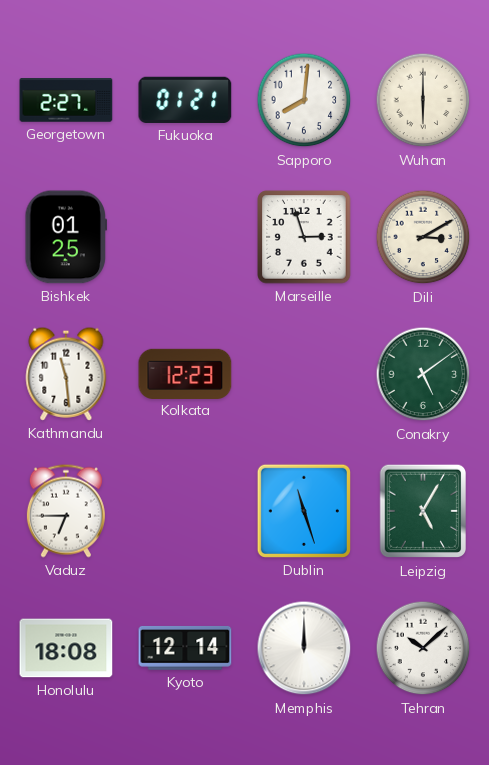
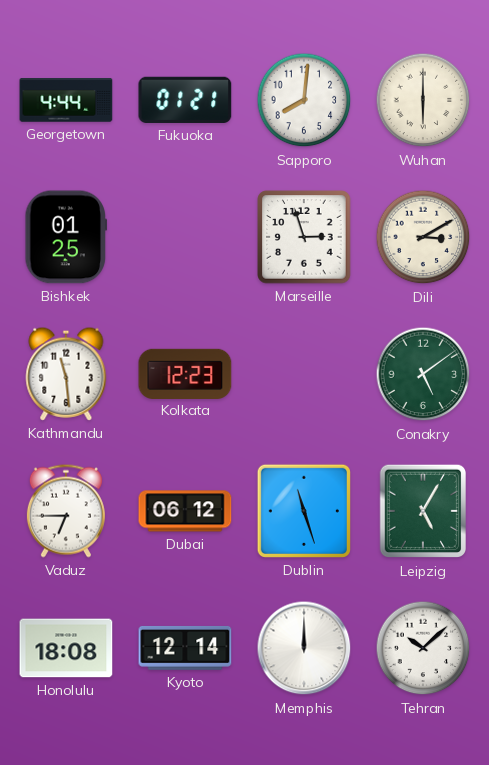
Georgetown: 2:27 -> 4:44 (66, 100)
Dubai: none -> 06:12 (185, 511)
